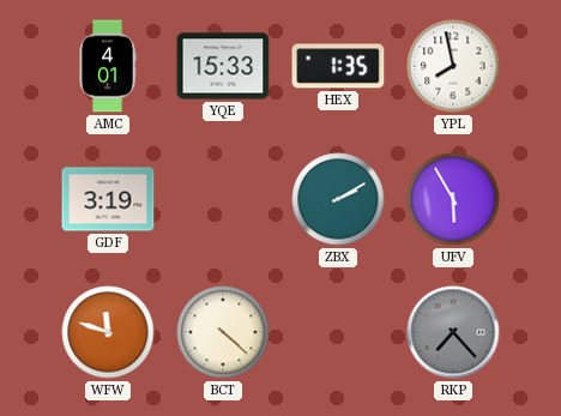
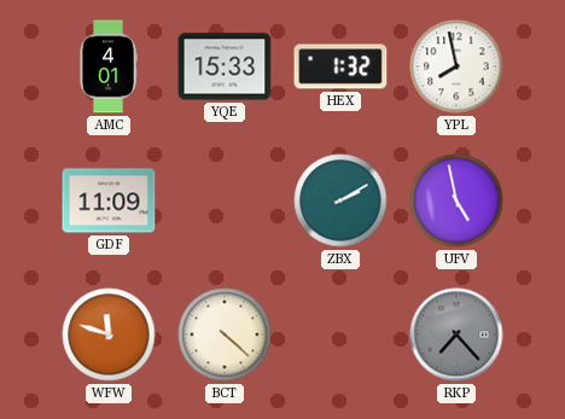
HEX: 1:35 -> 1:32 (340, 66)
GDF: 3:19 -> 11:09 (109, 200)
UFV: 5:55 -> 4:58 (456, 200)
